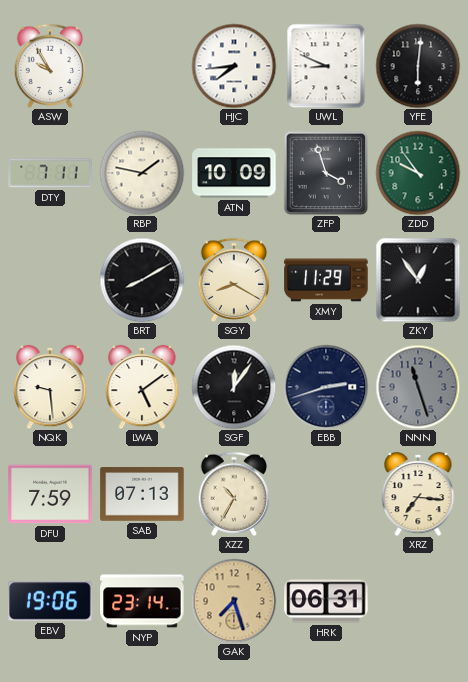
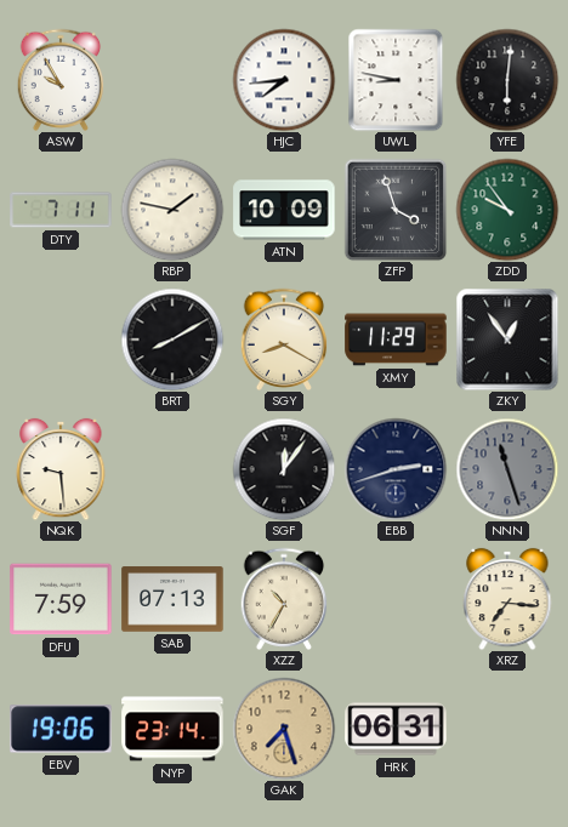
UWL: 8:49 -> 8:47 (396, 80)
LWA: 5:09 -> none (142, 387)
